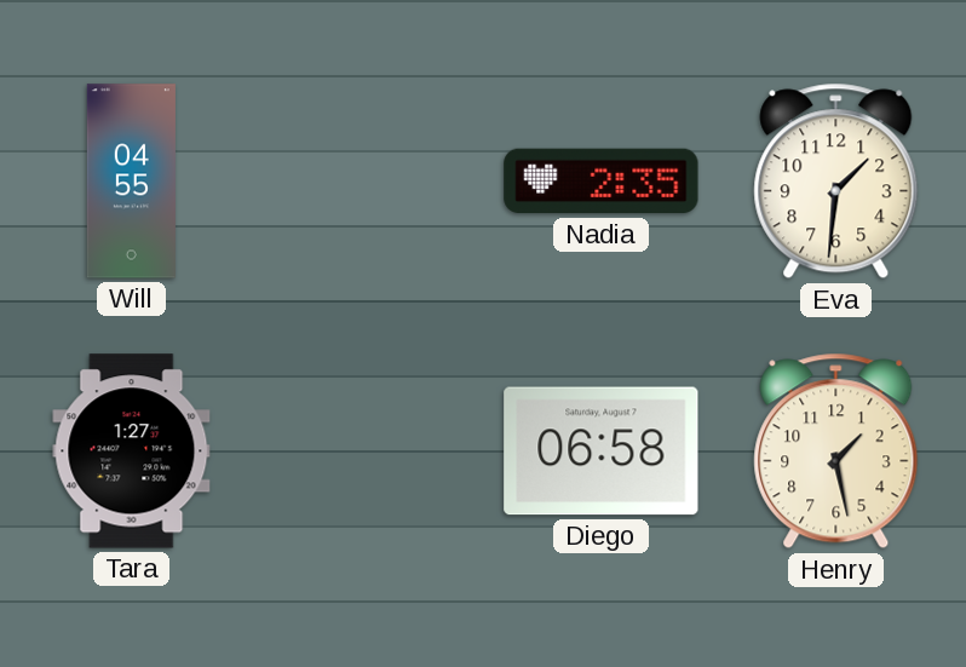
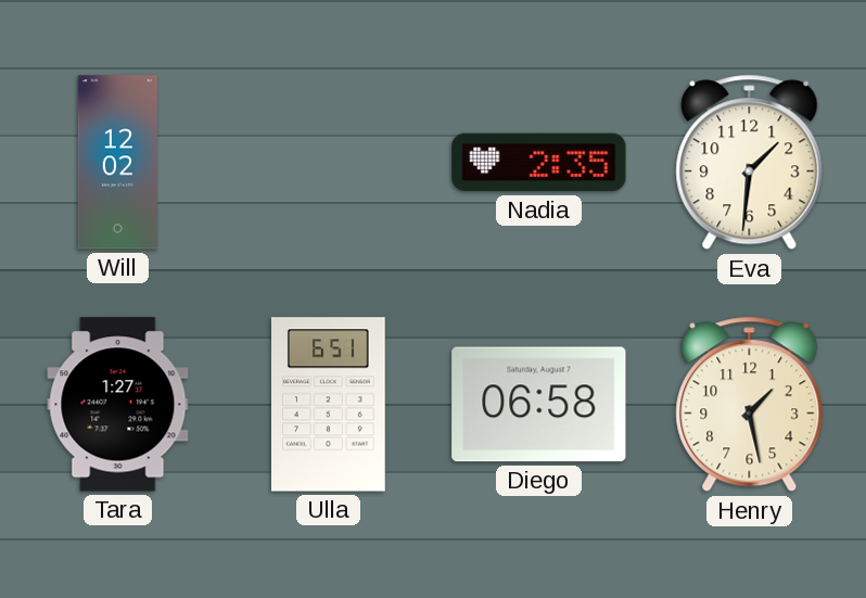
Will: 04:55 -> 12:02 (117, 163)
Ulla: none -> 6:51 (329, 405)
